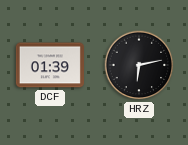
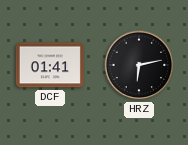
DCF: 01:39 -> 01:41 (50, 65)
